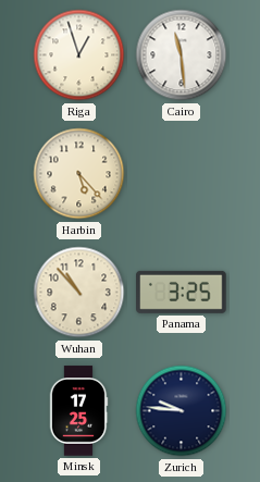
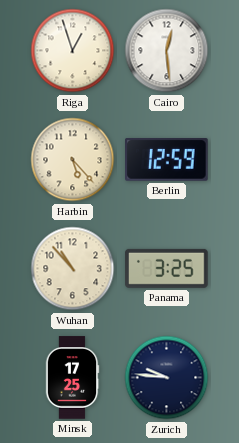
Cairo: 11:29 -> 12:29 (167, 51)
Berlin: none -> 12:59 (167, 160)
